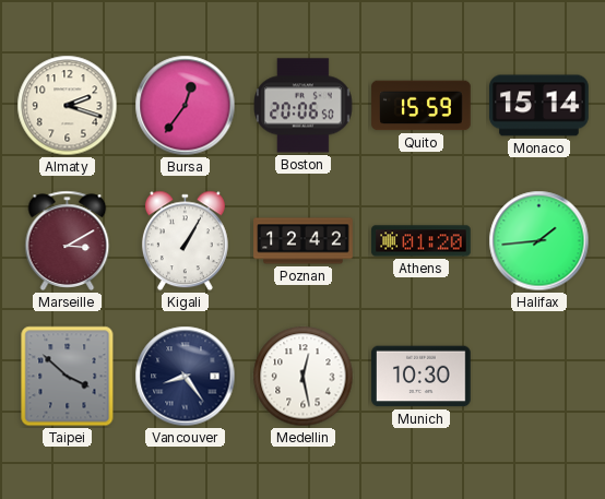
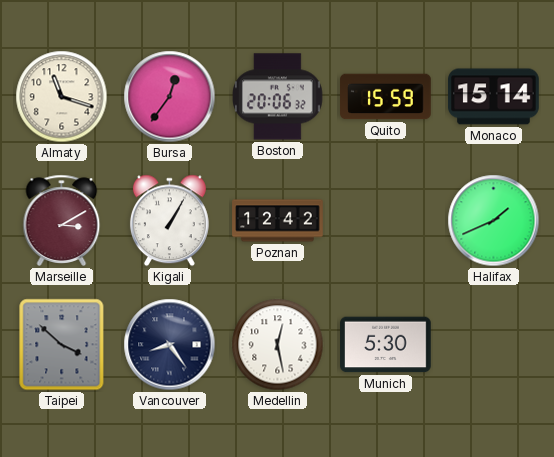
Almaty: 2:18 -> 11:18 (62, 97)
Boston: 20:06:50 -> 20:06:32 (278, 97)
Athens: 01:20 -> none (422, 241)
Halifax: 1:44 -> 1:41 (494, 221)
Munich: 10:30 -> 5:30 (386, 345)
